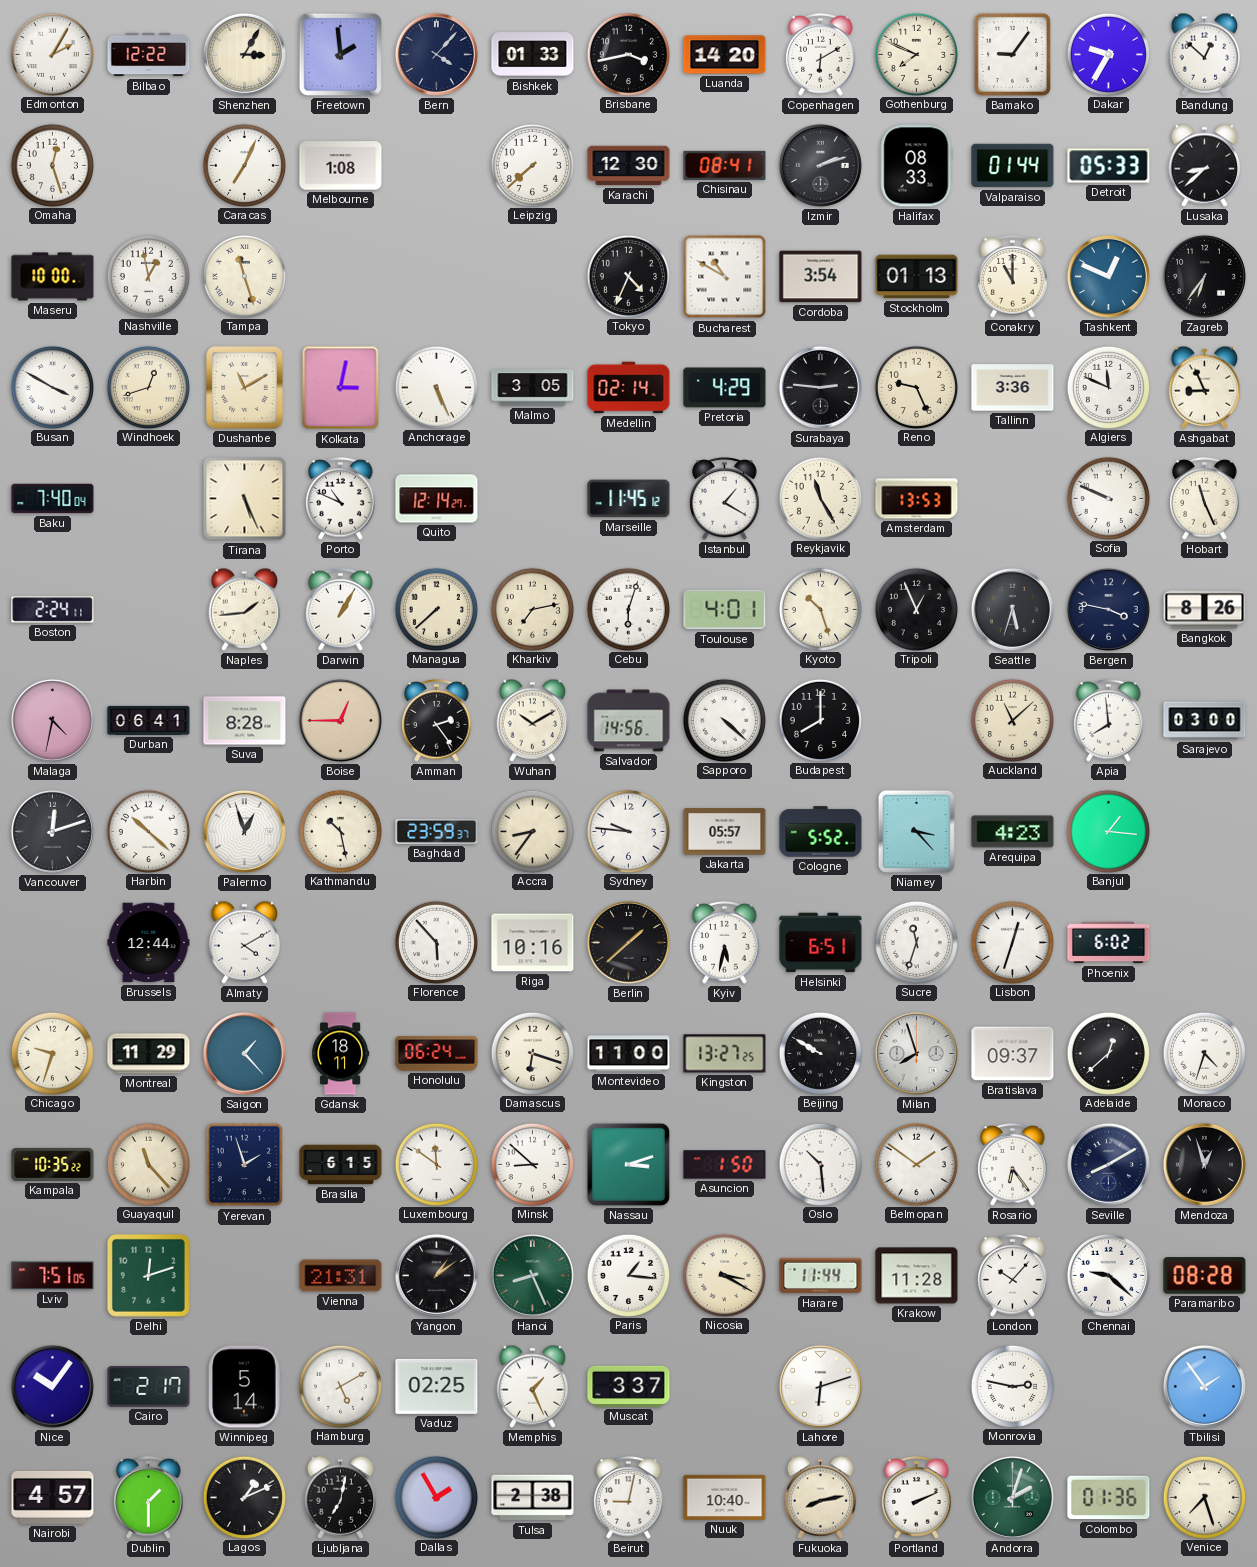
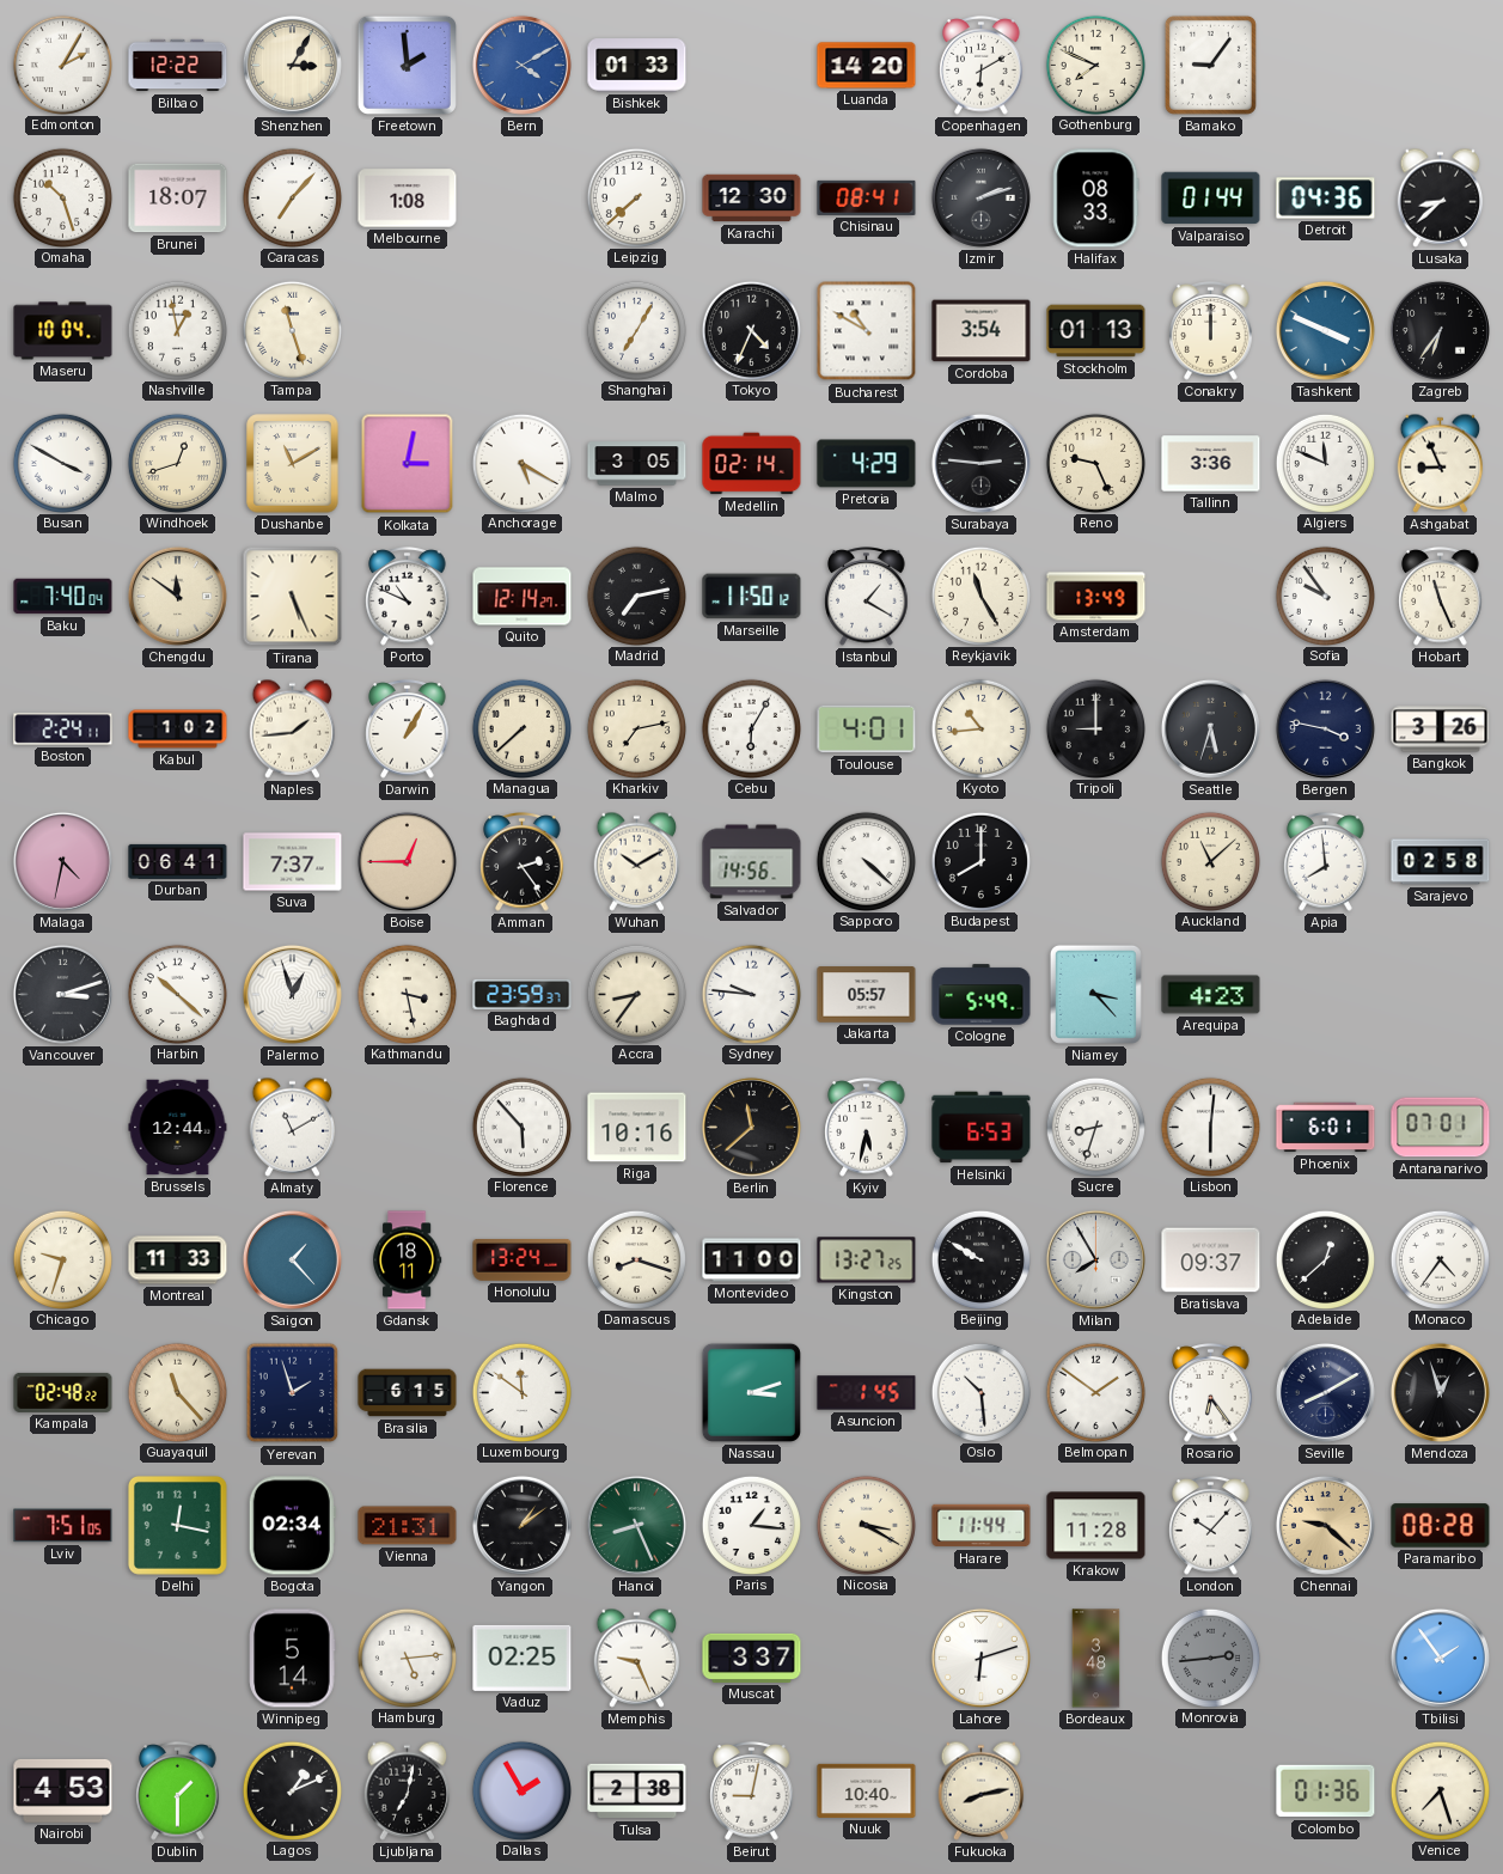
Bern: 4:07 -> 4:10 (521, 65)
Bern dial: navy -> blue (521, 65)
Brisbane: 3:43 -> none (628, 54)
Dakar: 9:35 -> none (1108, 54)
Bandung: 12:52 -> none (1205, 54)
Omaha: 12:27 -> 10:27 (62, 197)
Brunei: none -> 18:07 (178, 199)
Caracas: 7:04 -> 7:07 (292, 197)
Detroit: 05:33 -> 04:36 (1326, 199)
Maseru: 10:00 -> 10:04 (63, 331)
Shanghai: none -> 7:05 (636, 330)
Conakry: 11:00 -> 12:00 (1211, 331)
Tashkent: 12:49 -> 3:49 (1325, 330)
Anchorage: 5:26 -> 5:20 (521, 463)
Chengdu: none -> 11:51 (177, 596)
Madrid: none -> 7:13 (636, 596)
Marseille: 11:45 -> 11:50 (752, 597)
Amsterdam: 13:53 -> 13:49 (1096, 597)
Sofia: 9:49 -> 9:54 (1325, 596)
Kabul: none -> 1:02 (178, 730)
Cebu: 6:03 -> 6:05 (751, 728)
Kyoto: 10:27 -> 10:44 (980, 728)
Tripoli: 12:56 -> 9:00 (1095, 728)
Bangkok: 8:26 -> 3:26 (1441, 730)
Suva: 8:28 -> 7:37 (293, 862)
Sarajevo: 03:00 -> 02:58 (1441, 862)
Vancouver: 12:12 -> 3:12 (62, 994)
Kathmandu: 10:28 -> 3:28 (407, 994)
Cologne: 5:52 -> 5:49 (982, 995)
Banjul: 1:16 -> none (1108, 831)
Almaty: 4:10 -> 11:10 (293, 1127)
Berlin: 1:38 -> 11:38 (751, 1127)
Helsinki: 6:51 -> 6:53 (982, 1128)
Sucre: 11:33 -> 8:33 (1095, 1127)
Lisbon: 12:33 -> 6:01 (1210, 1127)
Phoenix: 6:02 -> 6:01 (1326, 1128)
Antananarivo: none -> 07:01 (1441, 1128)
Montreal: 11:29 -> 11:33 (178, 1260)
Honolulu: 06:24 -> 13:24 (523, 1260)
Damascus: 6:18 -> 8:18 (636, 1259)
Milan: 7:57 -> 7:55 (1095, 1259)
Monaco: 4:33 -> 4:36 (1440, 1259)
Kampala: 10:35 -> 02:48 (63, 1392)
Minsk: 8:52 -> none (532, 1164)
Asuncion: 1:50 -> 1:45 (867, 1393)
Delhi: 12:12 -> 12:17 (177, 1525)
Bogota: none -> 02:34 (292, 1526)
Chennai dial: white -> champagne (1325, 1525)
Nice: 10:06 -> none (52, 1386)
Cairo: 2:17 -> none (149, 1387)
Hamburg: 5:10 -> 5:14 (407, 1658)
Memphis: 1:26 -> 9:26 (637, 1658)
Bordeaux: none -> 3:48 (1096, 1659)
Monrovia: 2:47 -> 2:44 (1210, 1658)
Monrovia dial: white -> grey (1210, 1658)
Nairobi: 4:57 -> 4:53 (63, 1791)
Portland: 2:11 -> none (917, 1498)
Andorra: 2:03 -> none (1012, 1497)
